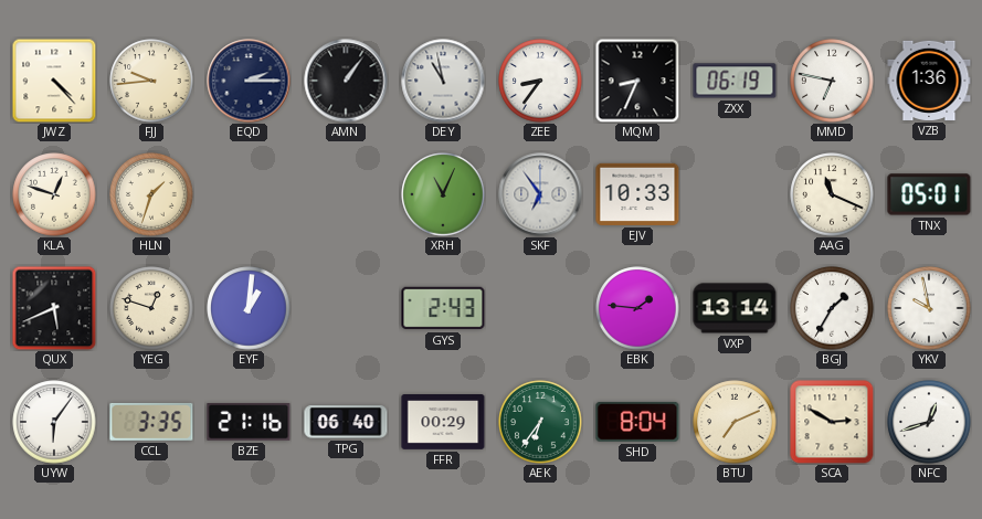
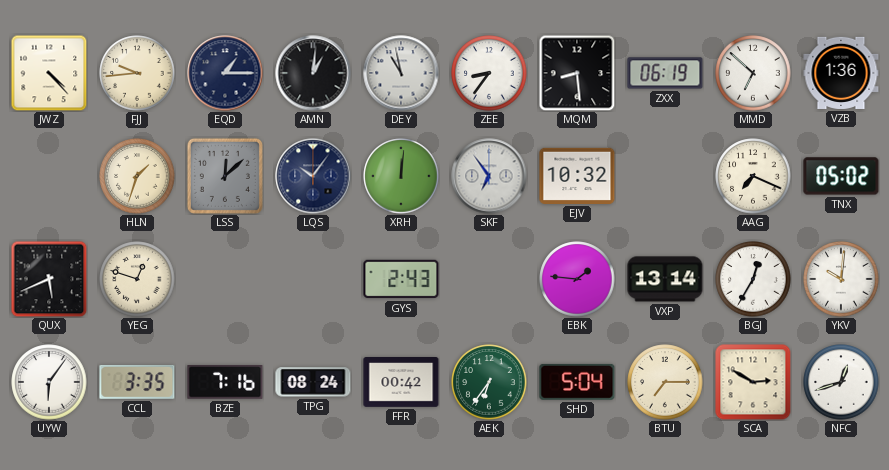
EQD: 2:15 -> 1:15 (225, 73)
AMN: 1:06 -> 1:01 (313, 73)
MQM: 8:34 -> 8:29 (577, 73)
MMD: 6:47 -> 6:52 (753, 73)
KLA: 12:48 -> none (54, 194)
LSS: none -> 12:08 (225, 176)
LQS: none -> 10:06 (313, 176)
XRH: 11:04 -> 12:01 (401, 176)
EJV: 10:33 -> 10:32 (577, 176)
AAG: 11:19 -> 7:19 (753, 176)
TNX: 05:01 -> 05:02 (841, 176)
EYF: 1:01 -> none (249, 308)
BGJ: 1:35 -> 12:35 (753, 279)
YKV: 9:58 -> 10:01 (841, 279)
BZE: 21:16 -> 7:16 (225, 383)
TPG: 06:40 -> 08:24 (313, 382)
FFR: 00:29 -> 00:42 (401, 383)
SHD: 8:04 -> 5:04 (577, 382)
BTU: 7:11 -> 7:15 (665, 382)
